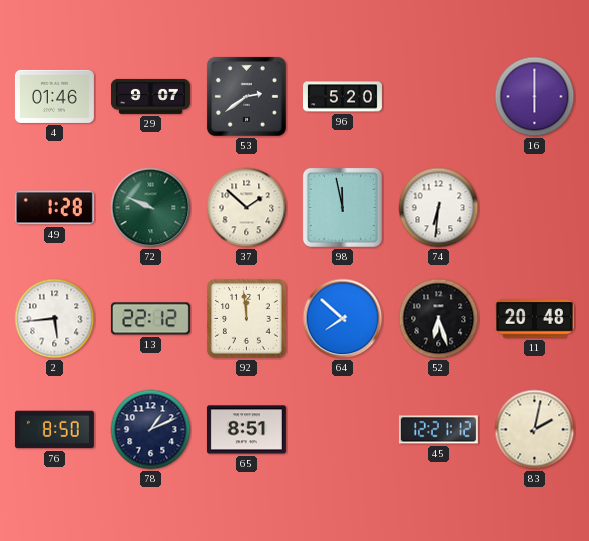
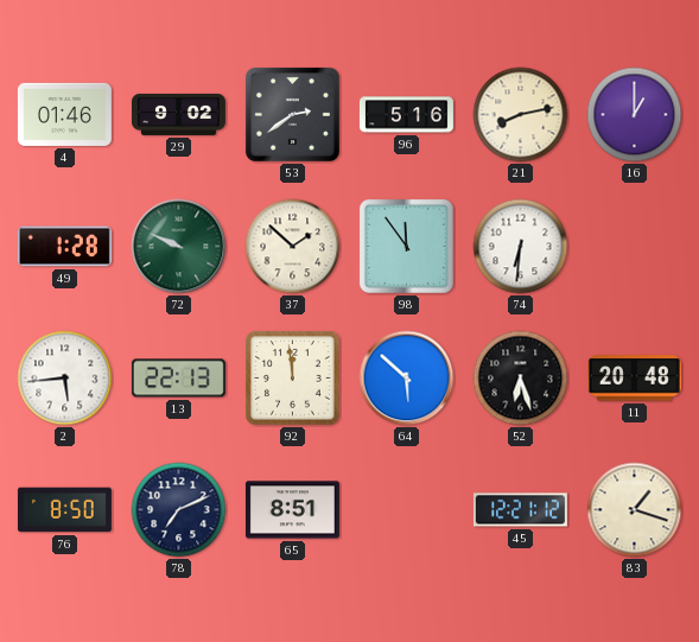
29: 9:07 -> 9:02 (178, 114)
96: 5:20 -> 5:16 (406, 115)
21: none -> 8:13 (521, 115)
16: 6:00 -> 1:00 (635, 115)
98: 11:58 -> 11:54 (406, 246)
13: 22:12 -> 22:13 (178, 379)
64: 7:52 -> 5:52 (407, 379)
78: 1:11 -> 7:11 (179, 510)
83: 2:02 -> 1:18 (635, 510)
